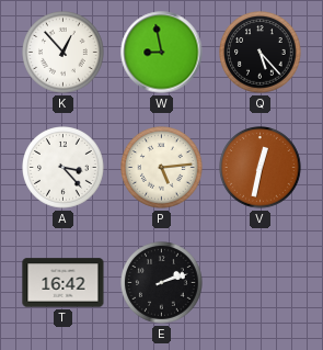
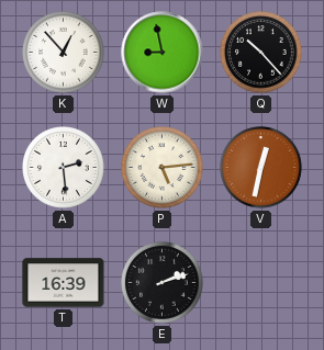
Q: 5:23 -> 10:23 (261, 53)
A: 3:23 -> 2:29 (64, 168)
T: 16:42 -> 16:39 (64, 283)
